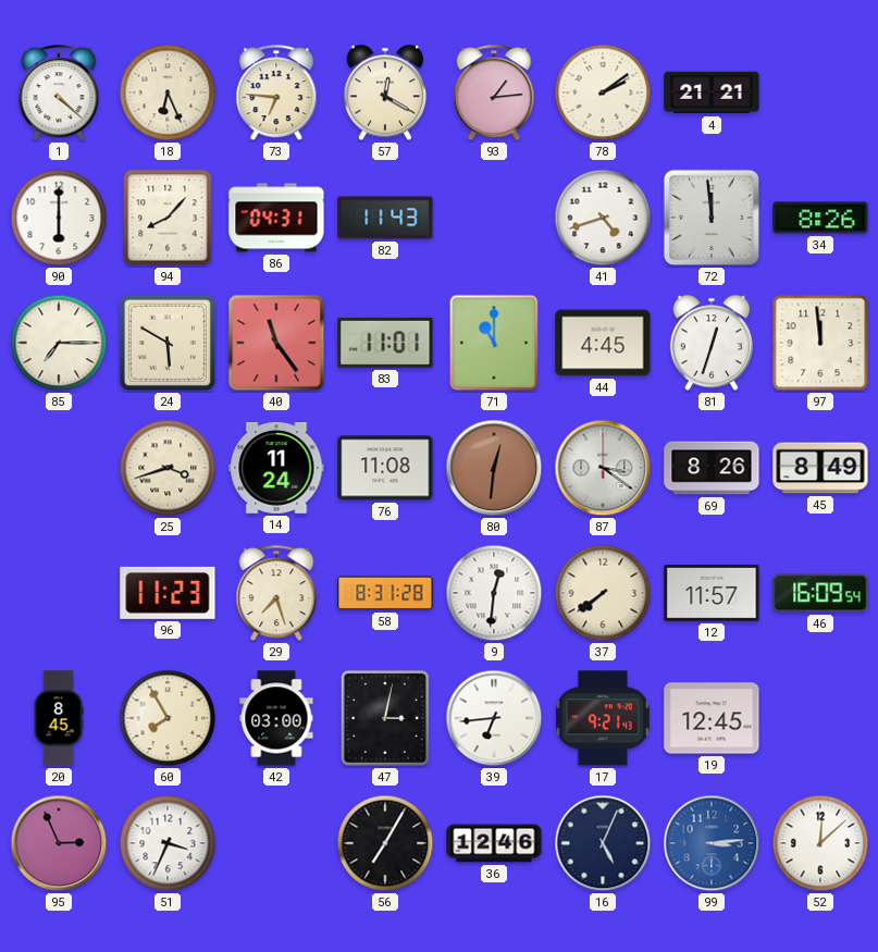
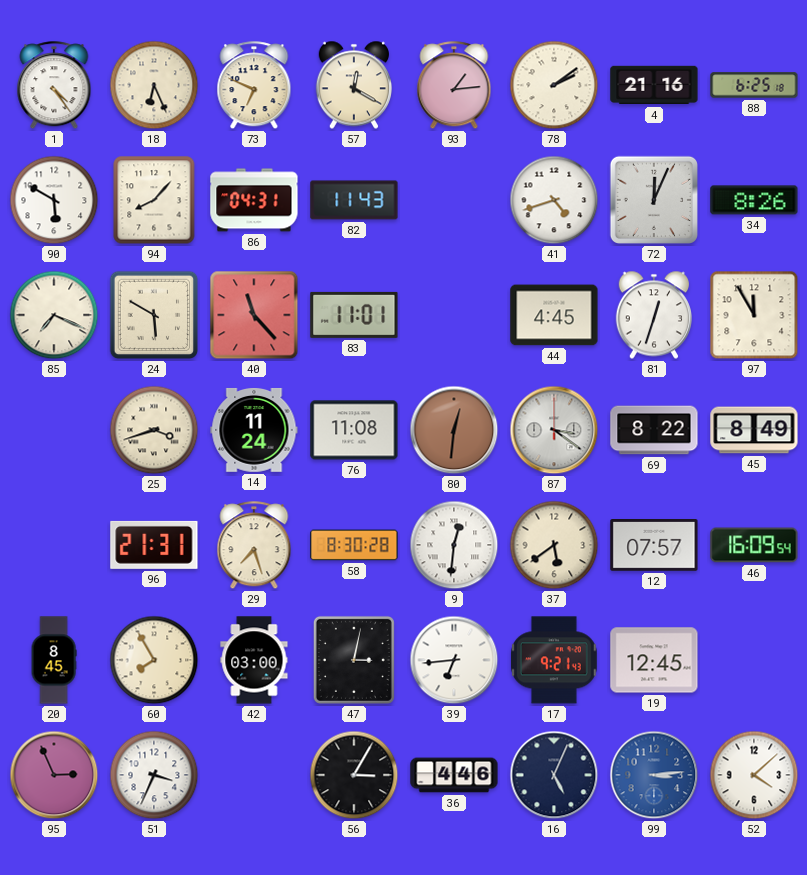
1: 4:22 -> 4:24 (54, 86)
73: 6:46 -> 6:49 (254, 86)
4: 21:21 -> 21:16 (654, 85)
88: none -> 6:25 (754, 85)
90: 6:00 -> 5:50 (54, 200)
72: 11:59 -> 12:04 (654, 200)
85: 7:15 -> 7:19 (54, 315)
40: 11:24 -> 11:23 (254, 315)
71: 11:00 -> none (494, 343)
97: 11:59 -> 11:55 (754, 315)
69: 8:26 -> 8:22 (654, 430)
96: 11:23 -> 21:31 (154, 545)
58: 8:31 -> 8:30 (354, 545)
37: 7:39 -> 5:39 (554, 545)
12: 11:57 -> 07:57 (654, 546)
56: 7:05 -> 3:05 (354, 775)
36: 12:46 -> 4:46 (454, 775)
52: 12:08 -> 4:08 (754, 775)
